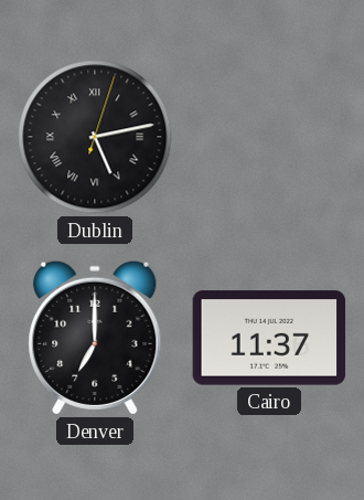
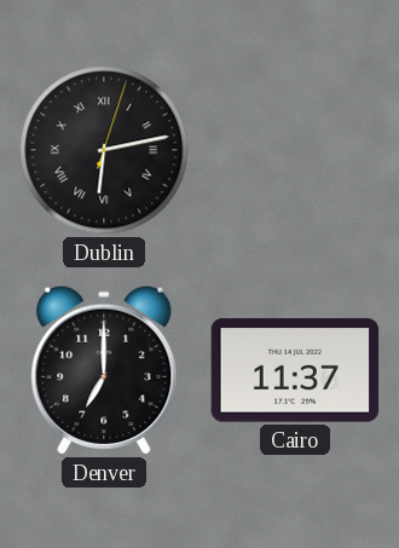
Dublin: 5:13 -> 6:13 (104, 150)
